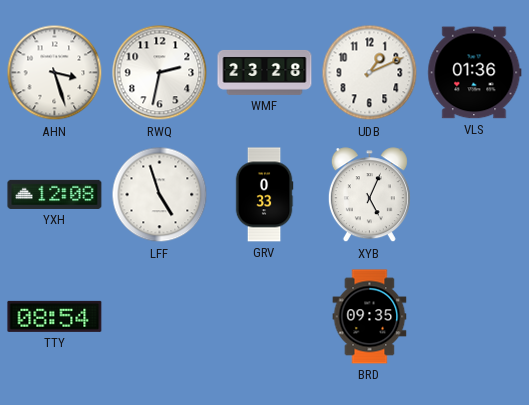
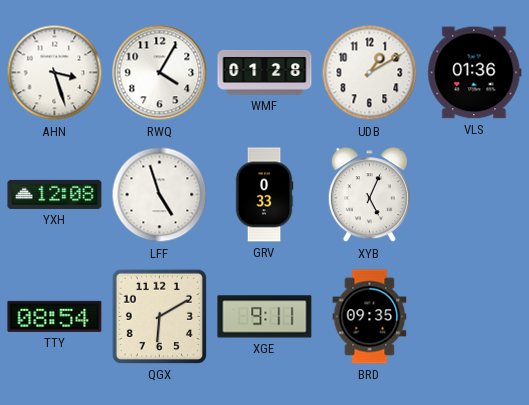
RWQ: 2:32 -> 4:05 (160, 73)
WMF: 23:28 -> 01:28 (265, 73)
UDB: 1:11 -> 1:10 (370, 73)
QGX: none -> 6:10 (159, 316)
XGE: none -> 9:11 (265, 317)
